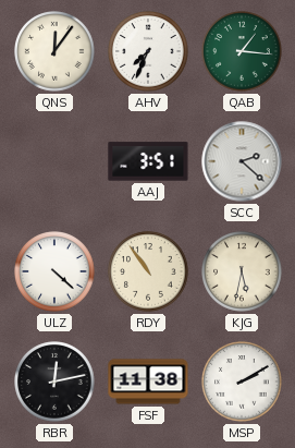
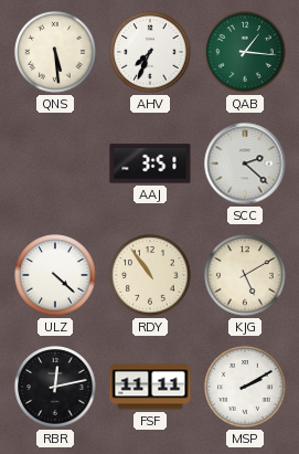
QNS: 12:06 -> 5:29 (55, 52)
KJG: 5:32 -> 5:10 (245, 275)
FSF: 11:38 -> 11:11 (150, 387)
